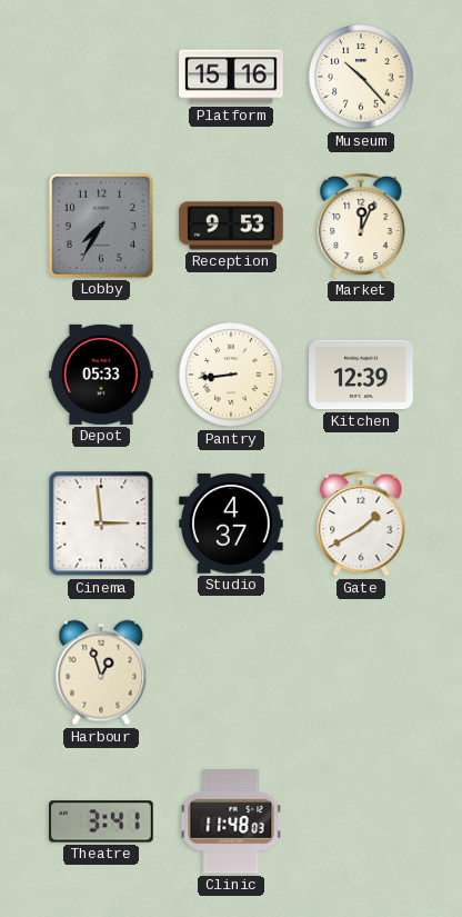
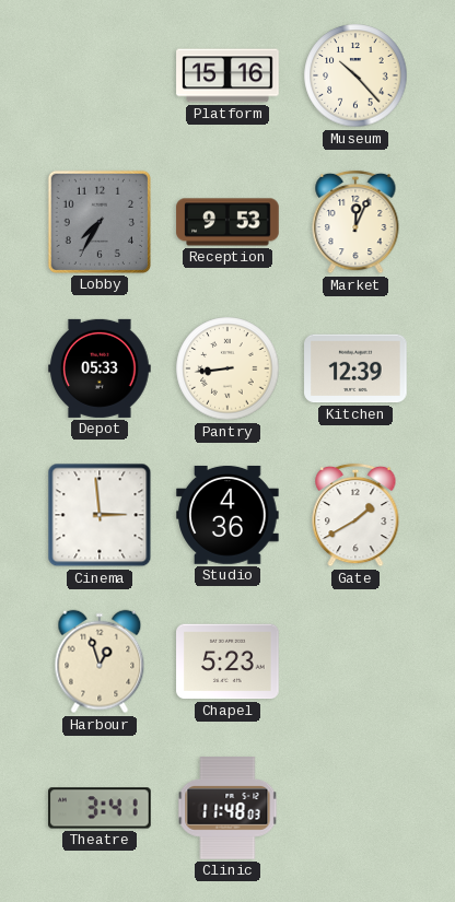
Studio: 4:37 -> 4:36 (227, 515)
Chapel: none -> 5:23 (227, 661)
